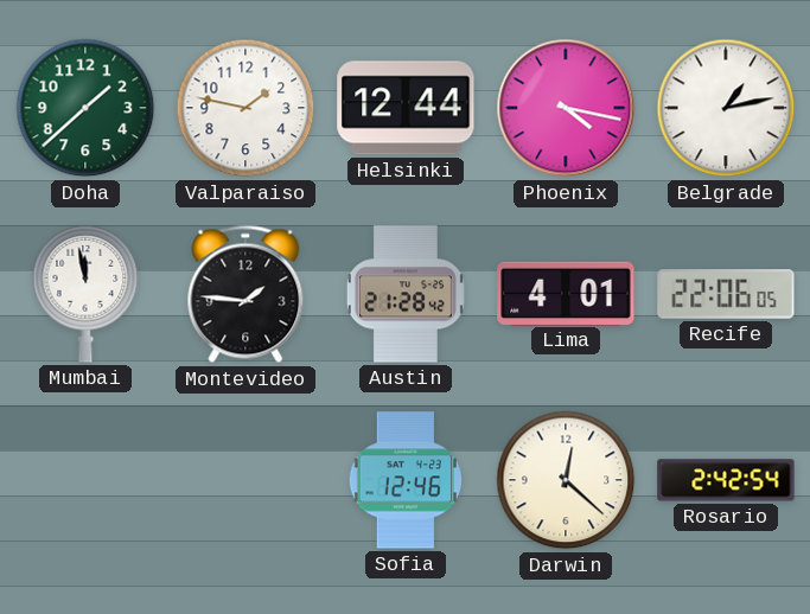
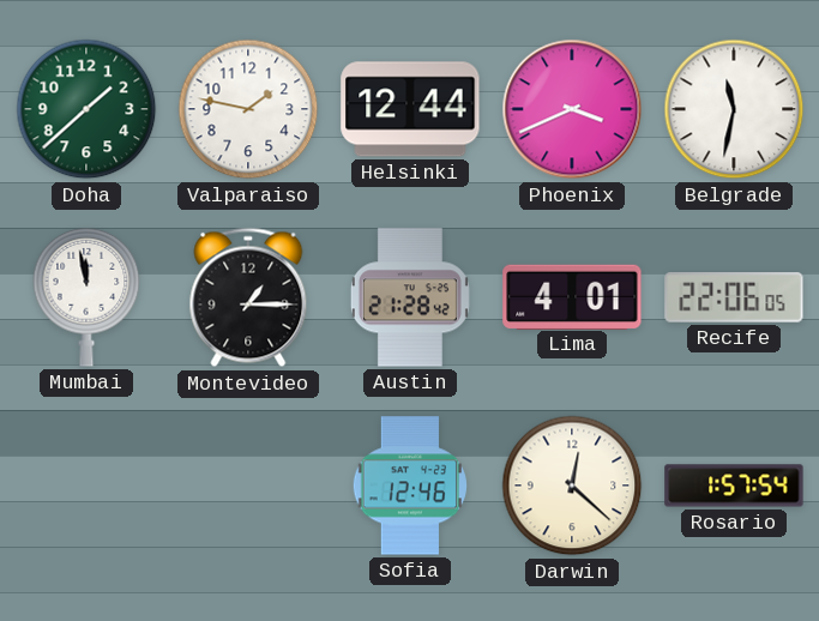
Phoenix: 4:17 -> 3:41 (572, 109)
Belgrade: 1:13 -> 11:32 (734, 109)
Montevideo: 1:46 -> 1:15 (248, 297)
Rosario: 2:42 -> 1:57 (734, 486)
